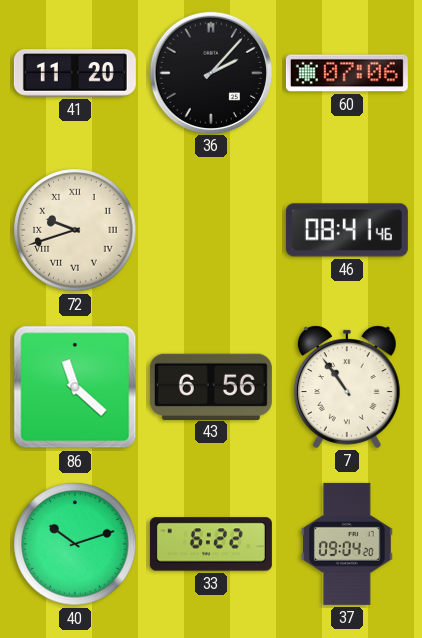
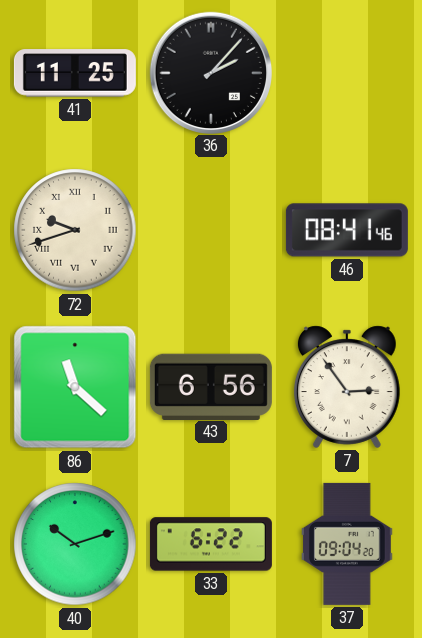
41: 11:20 -> 11:25 (75, 73)
60: 07:06 -> none (347, 73)
7: 10:54 -> 2:54 (347, 387)
